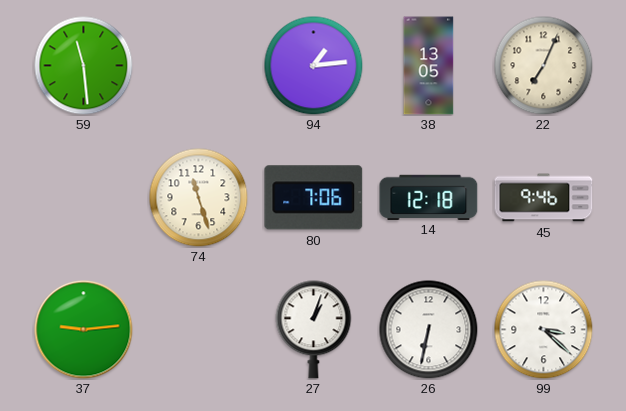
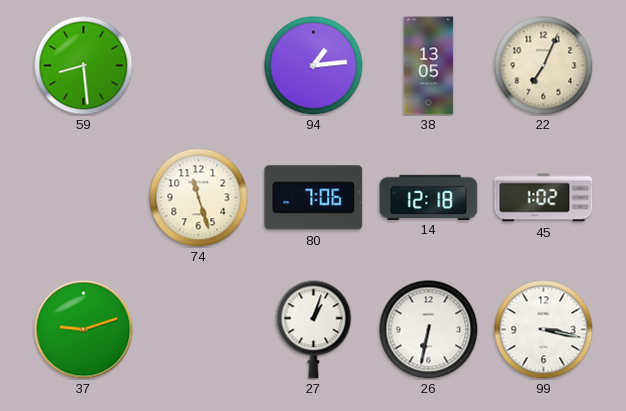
59: 11:29 -> 8:29 (84, 66)
45: 9:46 -> 1:02 (544, 198)
37: 9:14 -> 9:12 (84, 330)
99: 3:22 -> 3:17 (544, 330)
